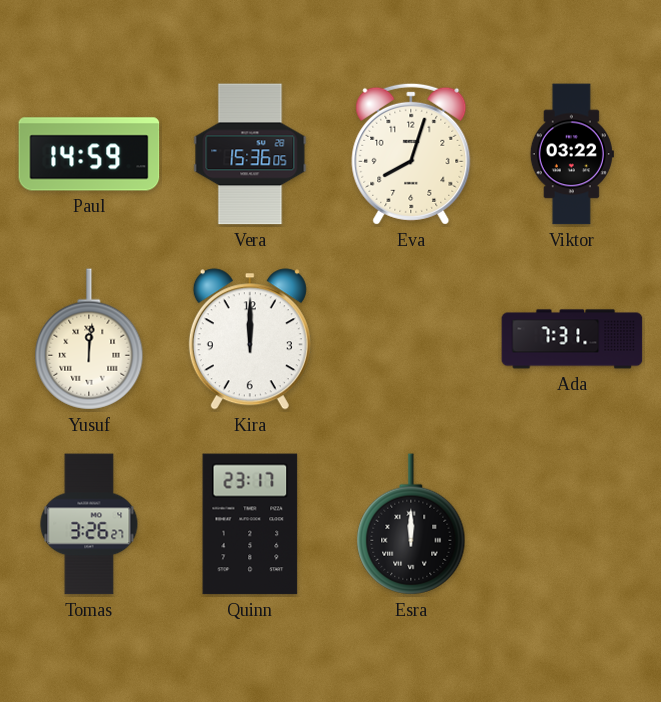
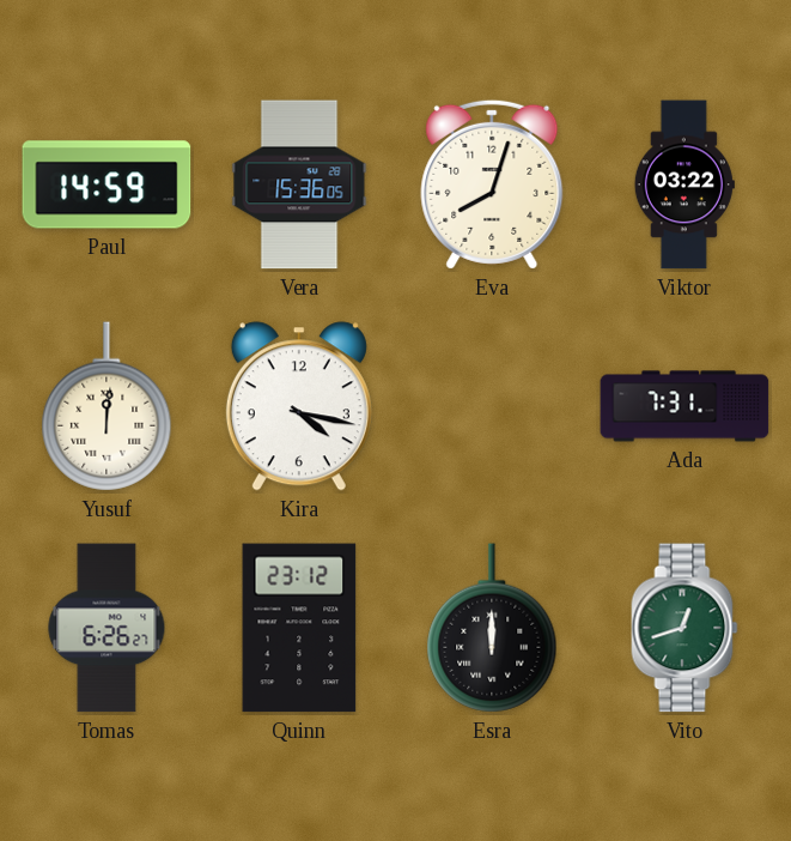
Kira: 12:00 -> 4:17 (299, 406)
Tomas: 3:26 -> 6:26 (107, 628)
Quinn: 23:17 -> 23:12 (299, 628)
Vito: none -> 12:42 (684, 628)
